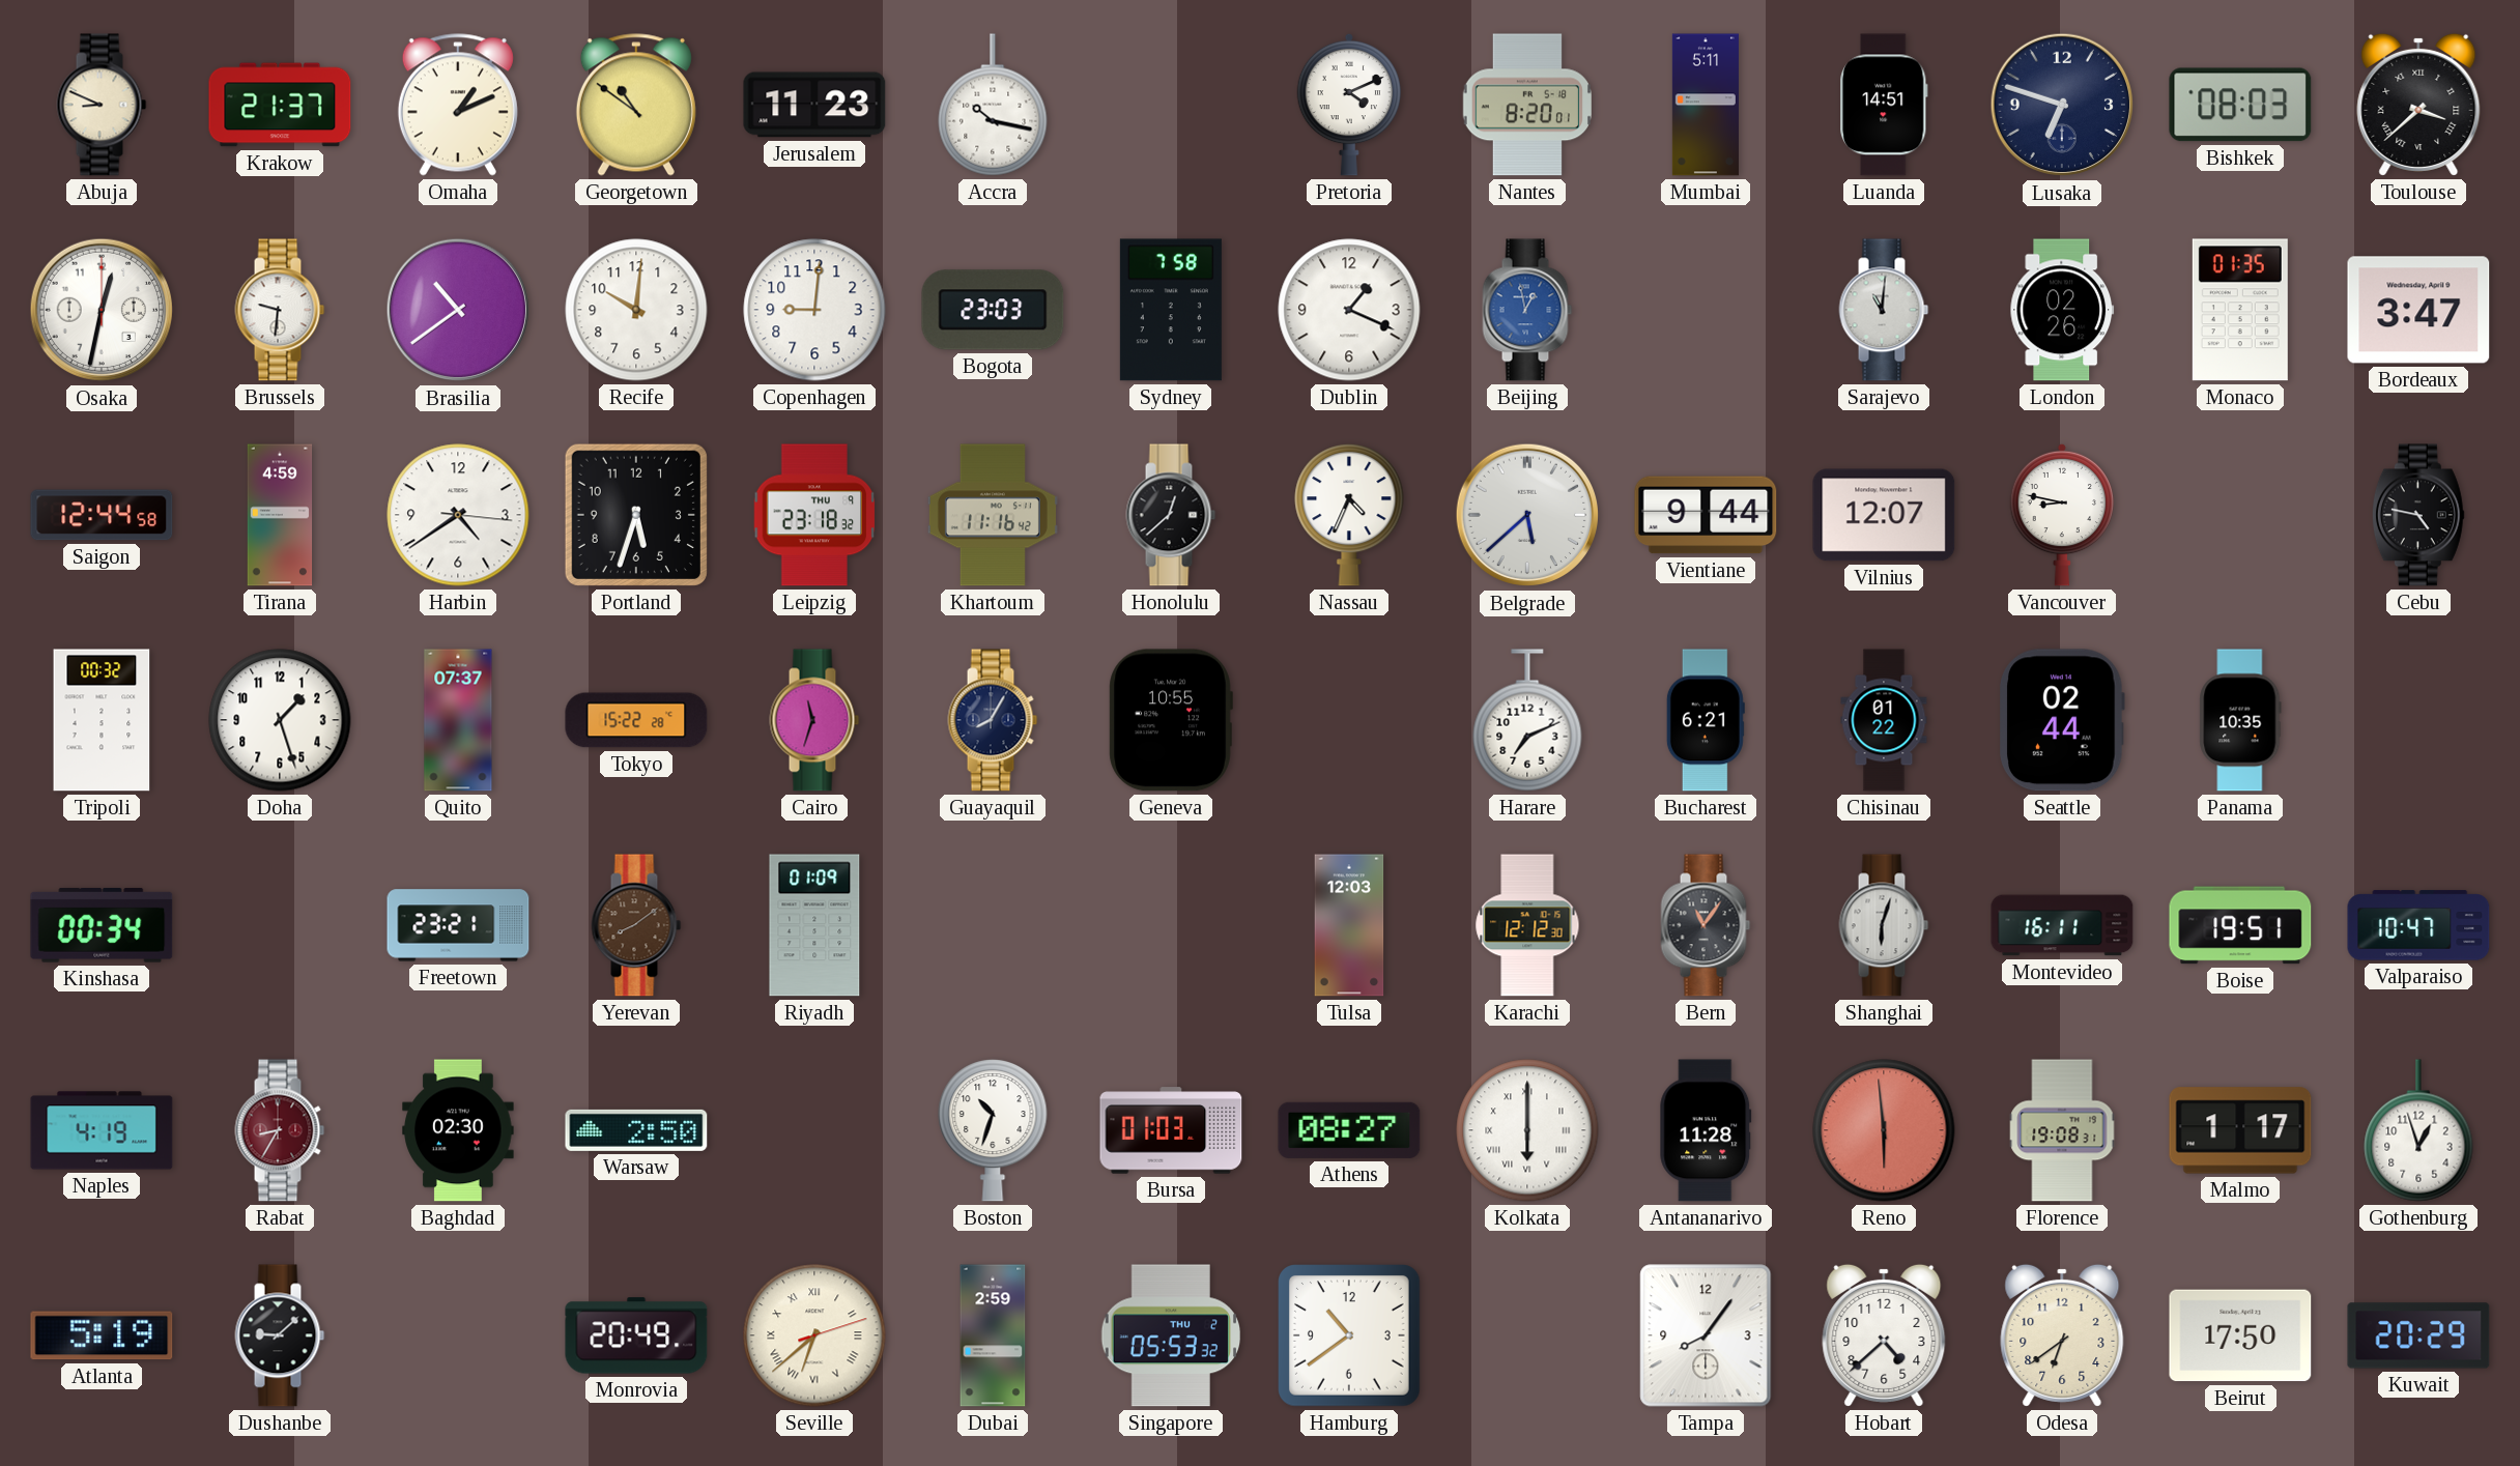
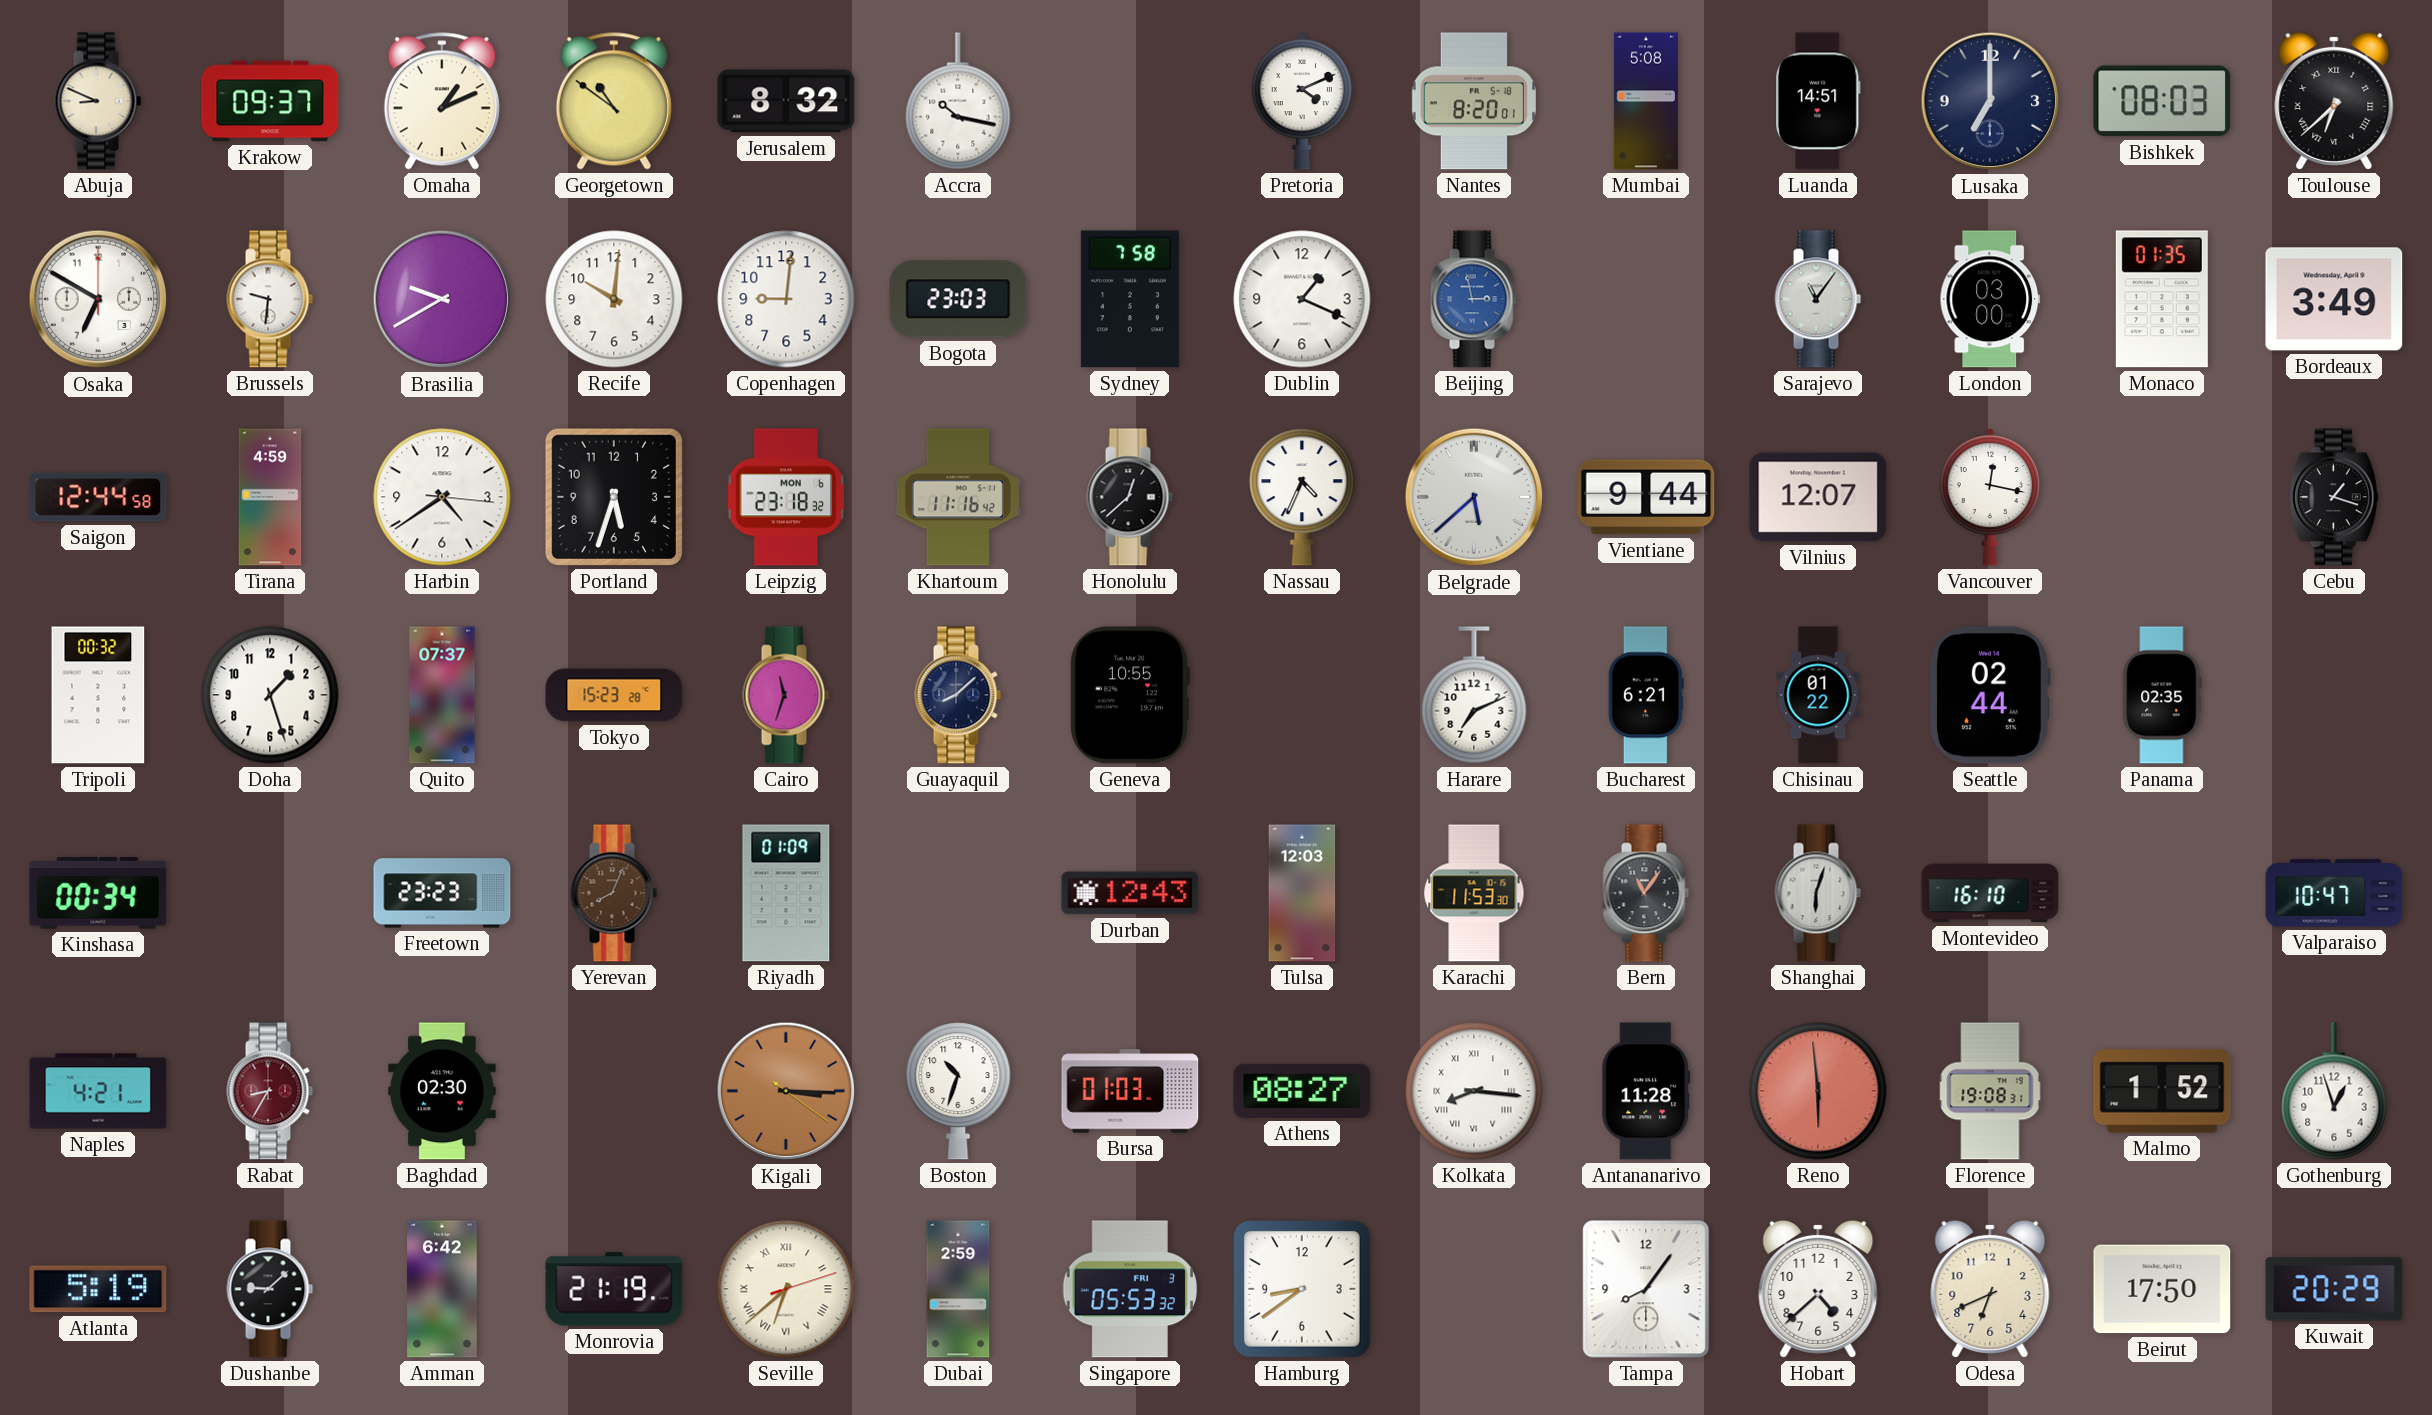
Krakow: 21:37 -> 09:37 (270, 101)
Jerusalem: 11:23 -> 8:32 (786, 101)
Mumbai: 5:11 -> 5:08 (1646, 101)
Lusaka: 6:48 -> 7:00 (1990, 101)
Toulouse: 3:38 -> 6:38 (2334, 101)
Osaka: 12:32 -> 6:50 (98, 299)
Brasilia: 10:39 -> 9:40 (442, 299)
Beijing: 12:58 -> 2:58 (1474, 299)
Sarajevo: 11:01 -> 11:06 (1818, 299)
London: 02:26 -> 03:00 (1990, 299)
Bordeaux: 3:47 -> 3:49 (2334, 299)
Leipzig date: THU 9 -> MON 6 (786, 497)
Vancouver: 8:47 -> 12:17 (1989, 497)
Cebu: 4:47 -> 1:18 (2334, 497)
Tokyo: 15:22 -> 15:23 (614, 695)
Guayaquil: 8:05 -> 8:08 (958, 695)
Panama: 10:35 -> 02:35 (2162, 695)
Freetown: 23:21 -> 23:23 (442, 893)
Yerevan: 8:09 -> 8:04 (614, 893)
Durban: none -> 12:43 (1130, 893)
Karachi: 12:12 -> 11:53 (1474, 893)
Montevideo: 16:11 -> 16:10 (1990, 893)
Boise: 19:51 -> none (2240, 925)
Naples: 4:19 -> 4:21 (98, 1091)
Warsaw: 2:50 -> none (636, 1130)
Kigali: none -> 3:15 (786, 1091)
Kolkata: 6:00 -> 8:16 (1474, 1091)
Malmo: 1:17 -> 1:52 (2162, 1091)
Amman: none -> 6:42 (442, 1289)
Monrovia: 20:49 -> 21:19 (614, 1289)
Singapore date: THU 2 -> FRI 3 (1129, 1289)
Hamburg: 10:39 -> 8:39 (1303, 1290)
Odesa: 6:39 -> 6:41 (1990, 1289)
